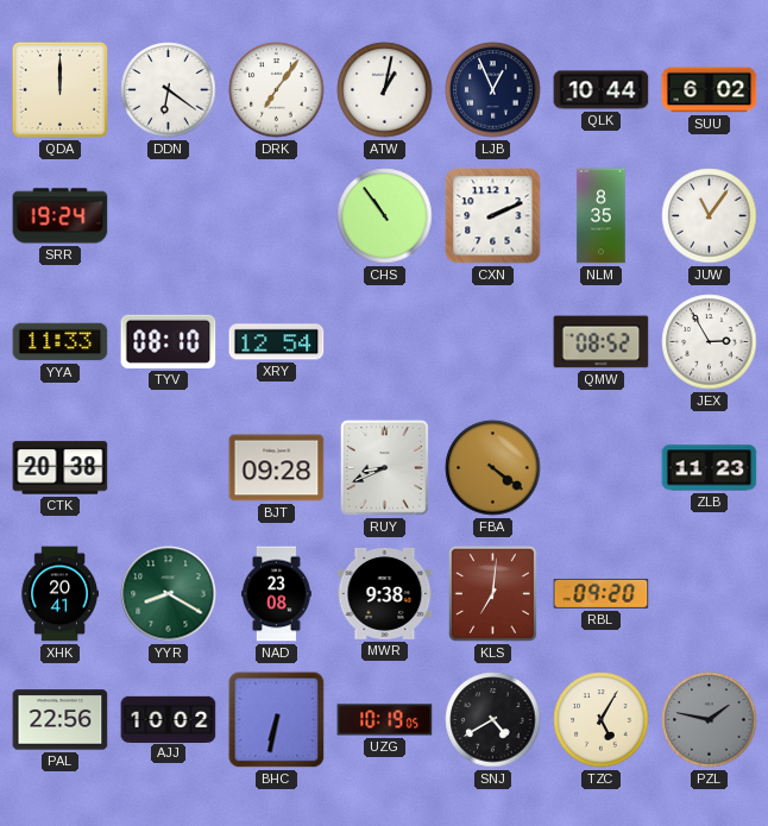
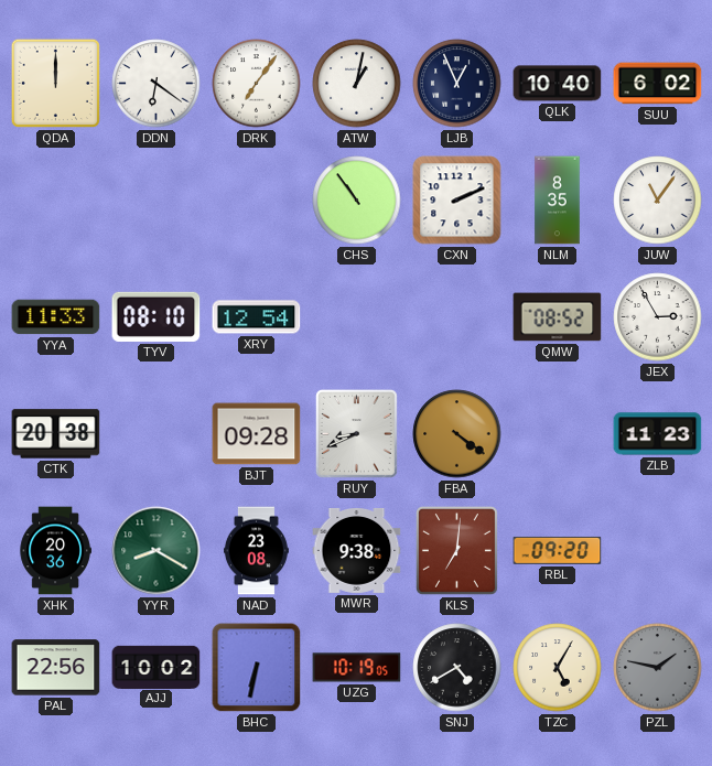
QLK: 10:44 -> 10:40 (558, 84)
SRR: 19:24 -> none (61, 216)
XHK: 20:41 -> 20:36 (55, 551)
